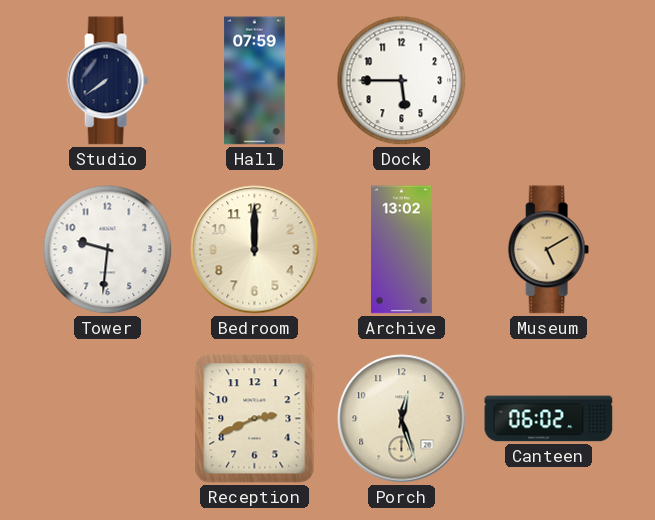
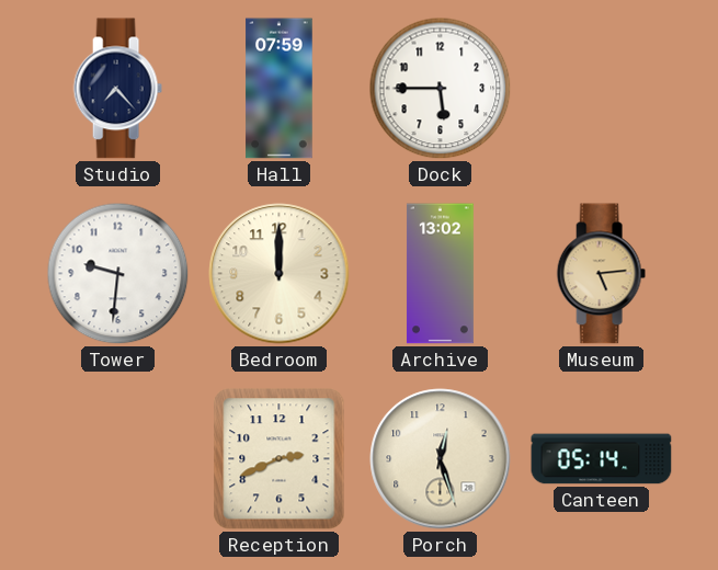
Studio: 7:39 -> 7:23 (117, 89)
Museum: 5:10 -> 5:14 (601, 274)
Canteen: 06:02 -> 05:14 (602, 459)
